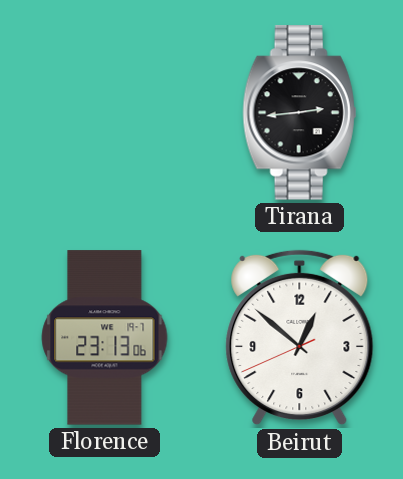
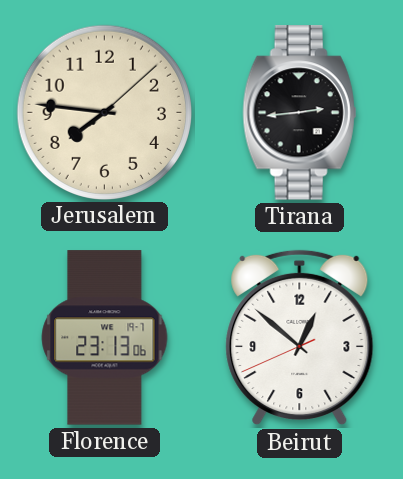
Jerusalem: none -> 7:46 (104, 112)
